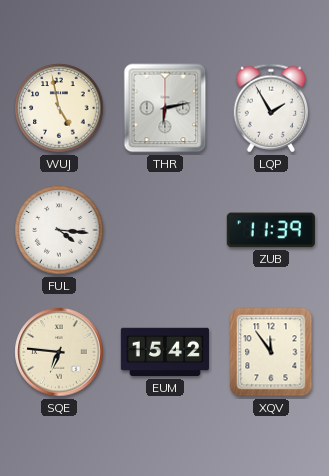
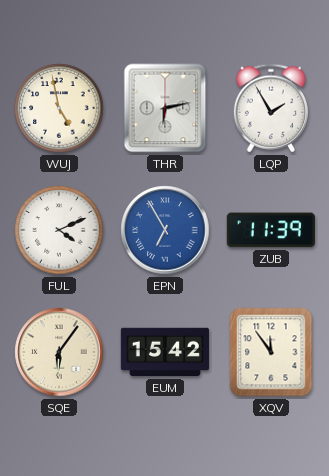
FUL: 4:16 -> 4:11 (59, 230)
EPN: none -> 6:55 (165, 230)
SQE: 6:46 -> 6:06 (59, 352)
